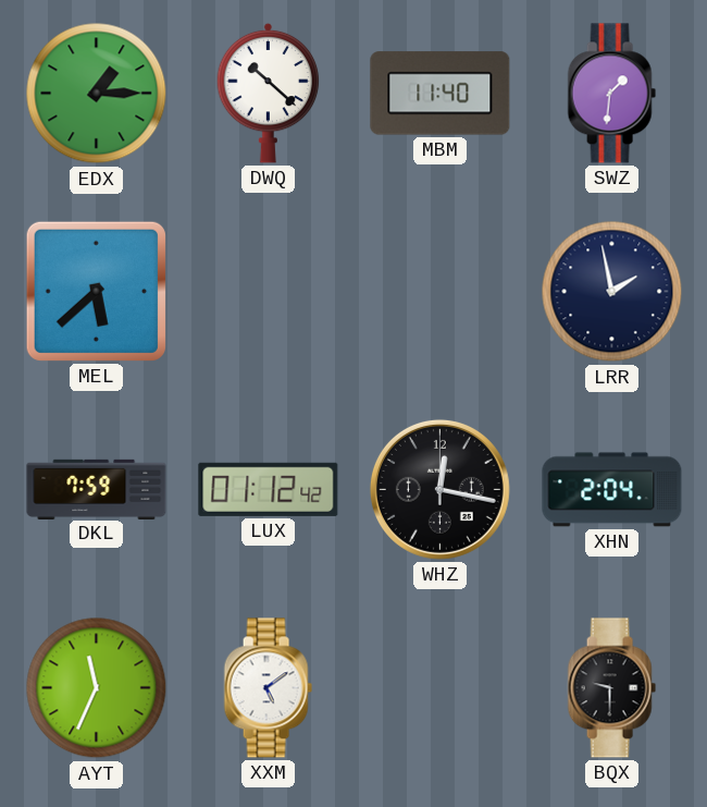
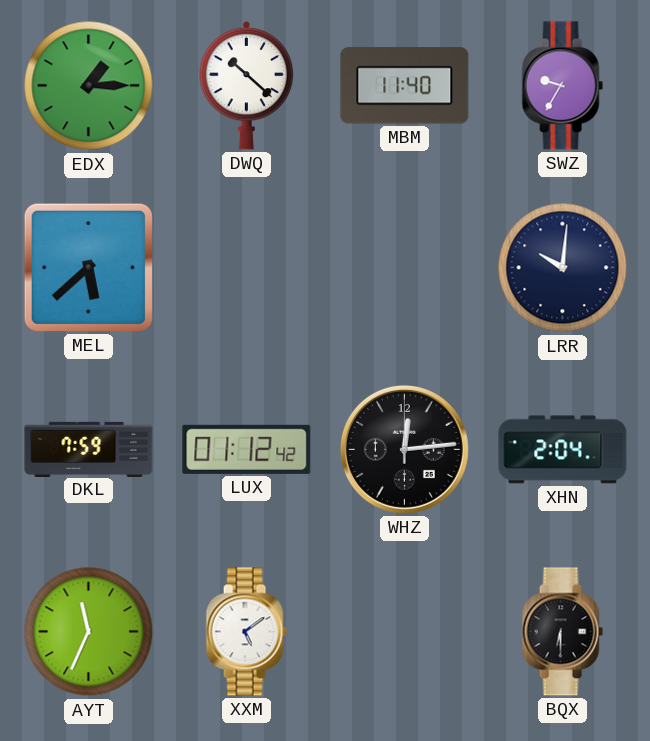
SWZ: 1:31 -> 9:35 (562, 86)
LRR: 1:58 -> 10:01 (563, 268)
WHZ: 12:17 -> 12:14 (404, 449)
BQX: 9:30 -> 6:30 (562, 632)
